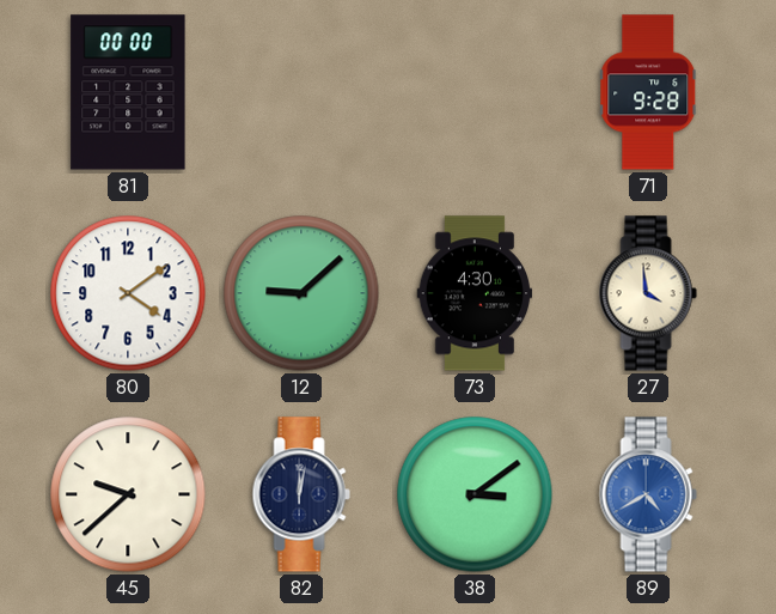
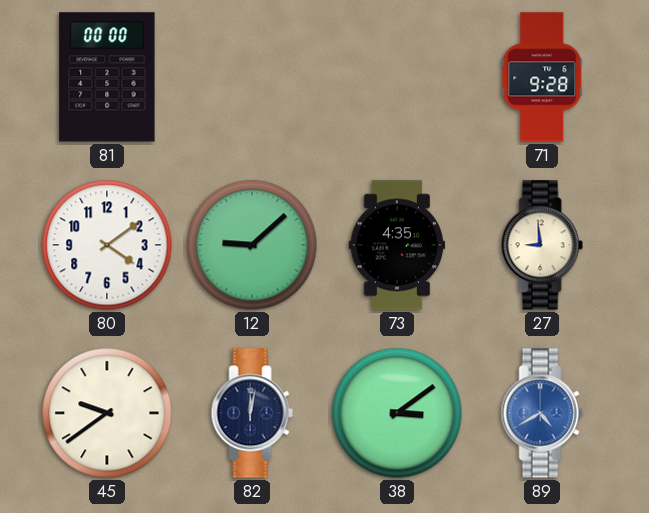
73: 4:30 -> 4:35 (397, 245)
27: 3:59 -> 8:59 (542, 245)
45: 9:38 -> 9:39 (107, 413)
